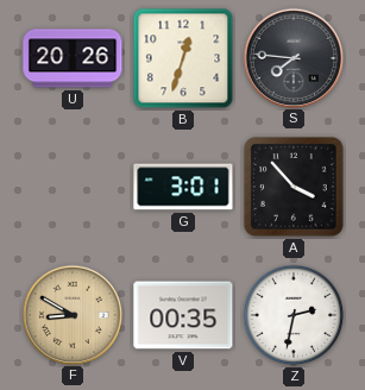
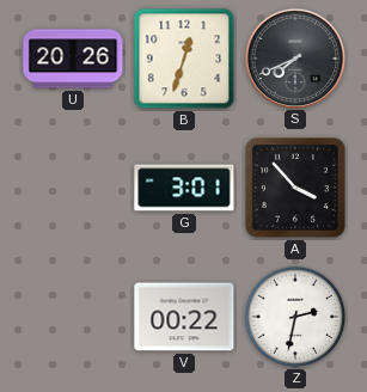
S: 7:46 -> 7:41 (294, 57)
F: 8:50 -> none (71, 314)
V: 00:35 -> 00:22 (184, 317)
